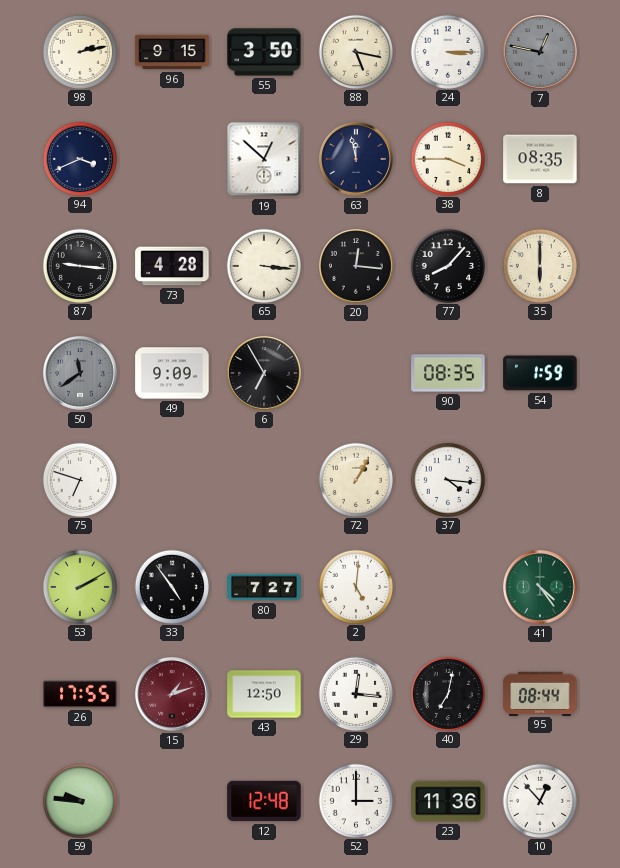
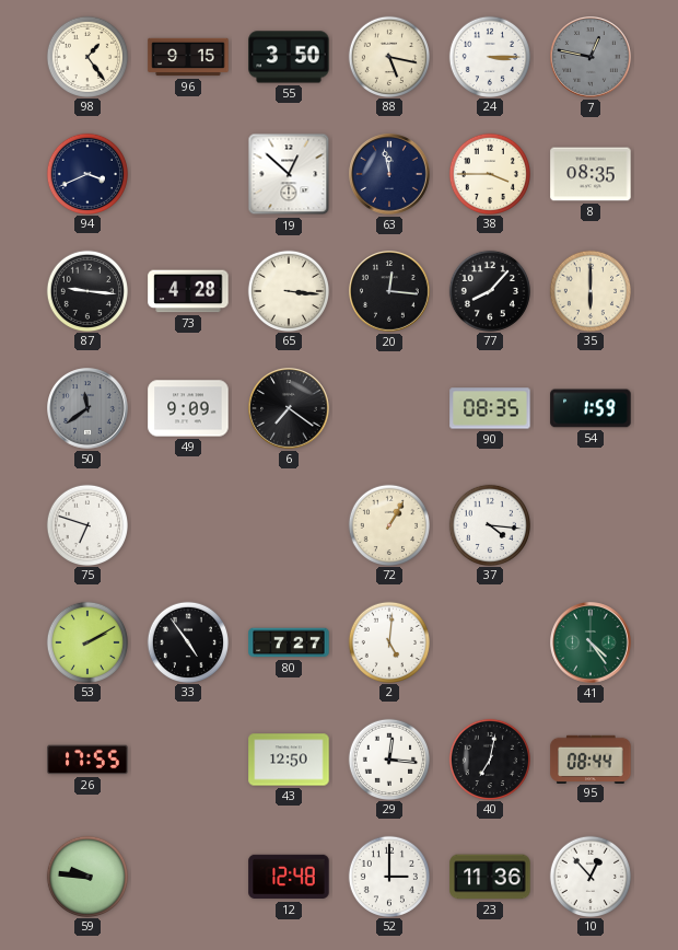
98: 2:13 -> 1:24 (86, 56)
6: 6:55 -> 7:21 (290, 409)
15: 1:12 -> none (173, 695)
